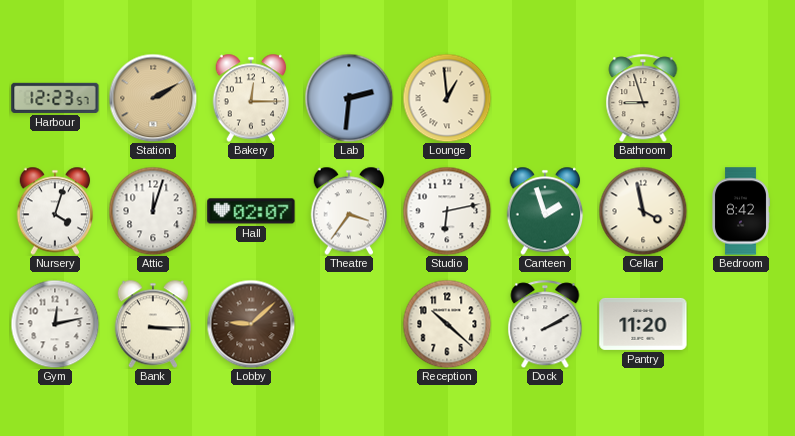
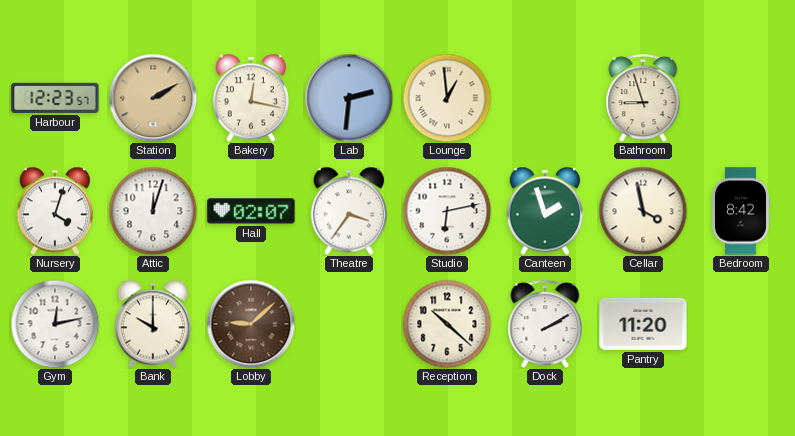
Bakery: 12:15 -> 12:17 (251, 98)
Bank: 3:15 -> 10:00 (153, 324)
